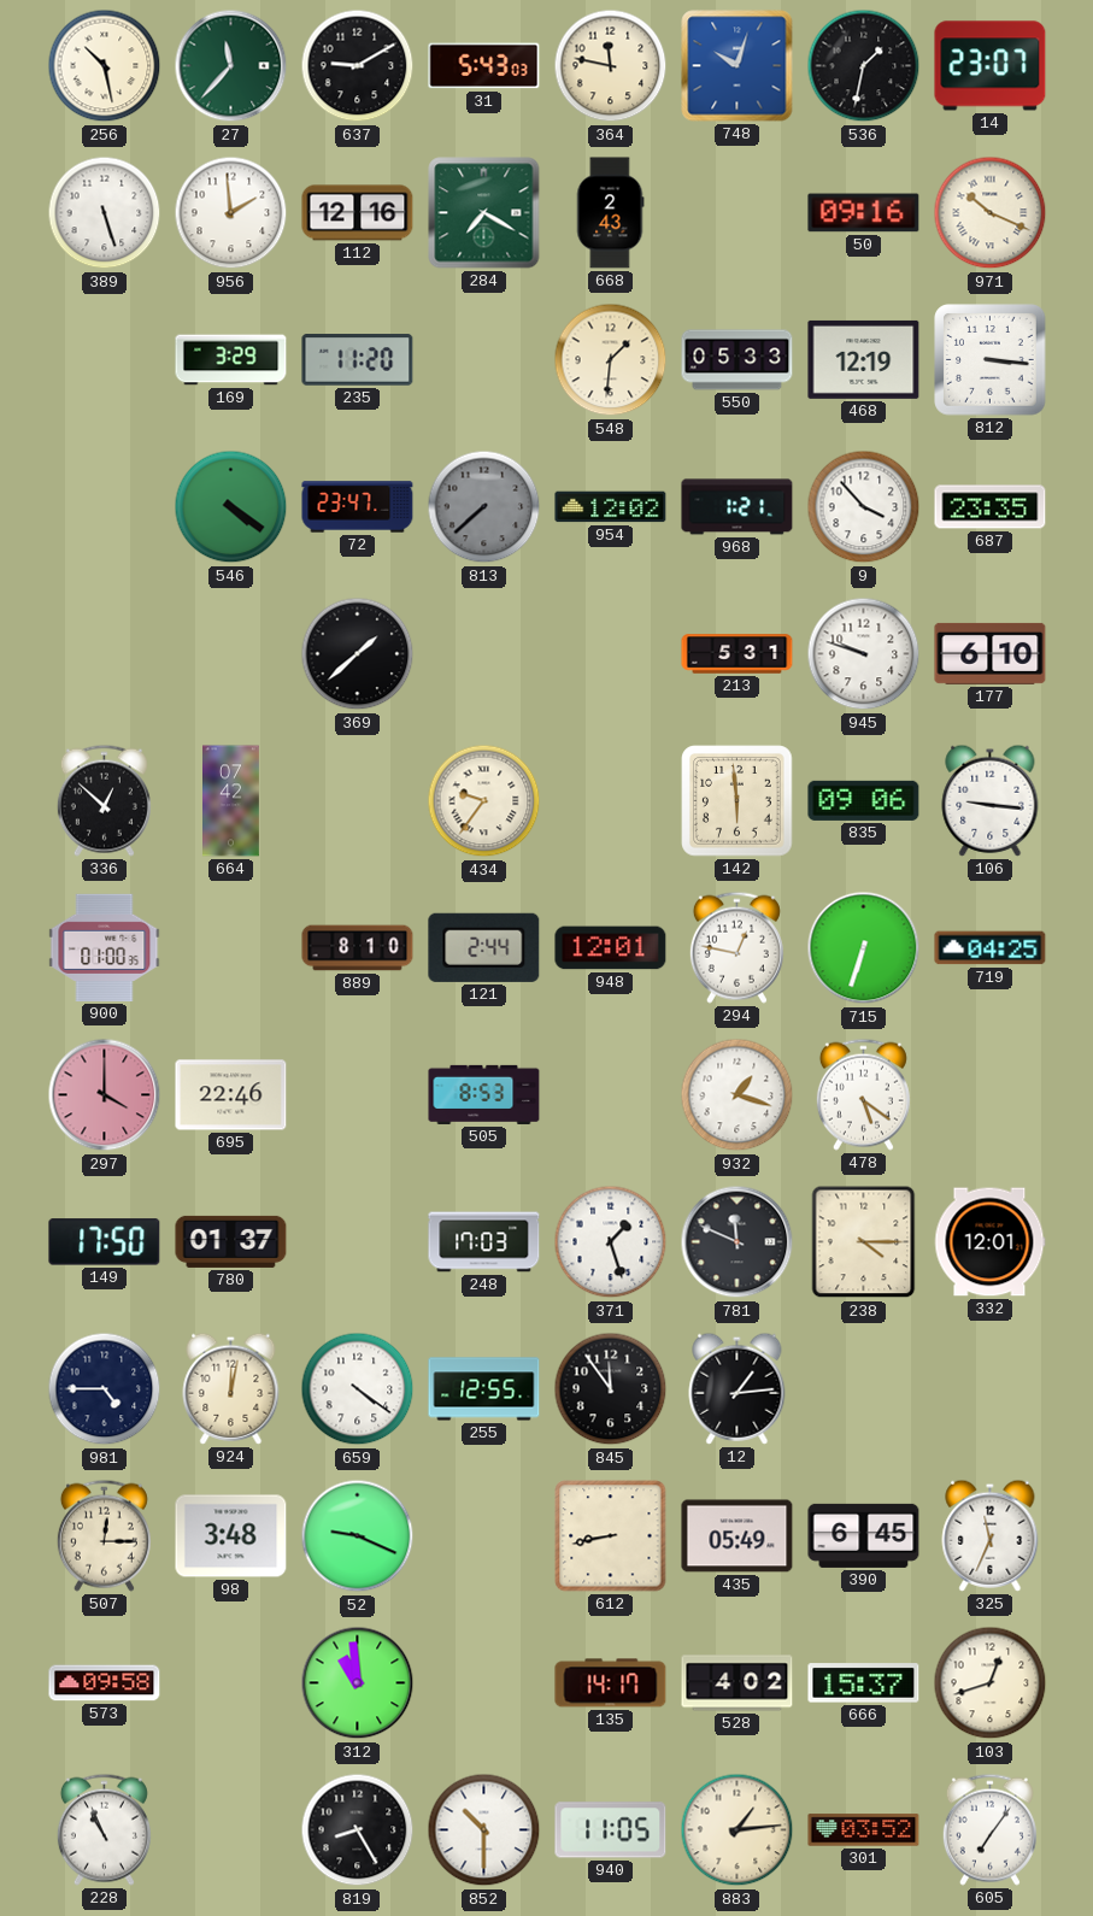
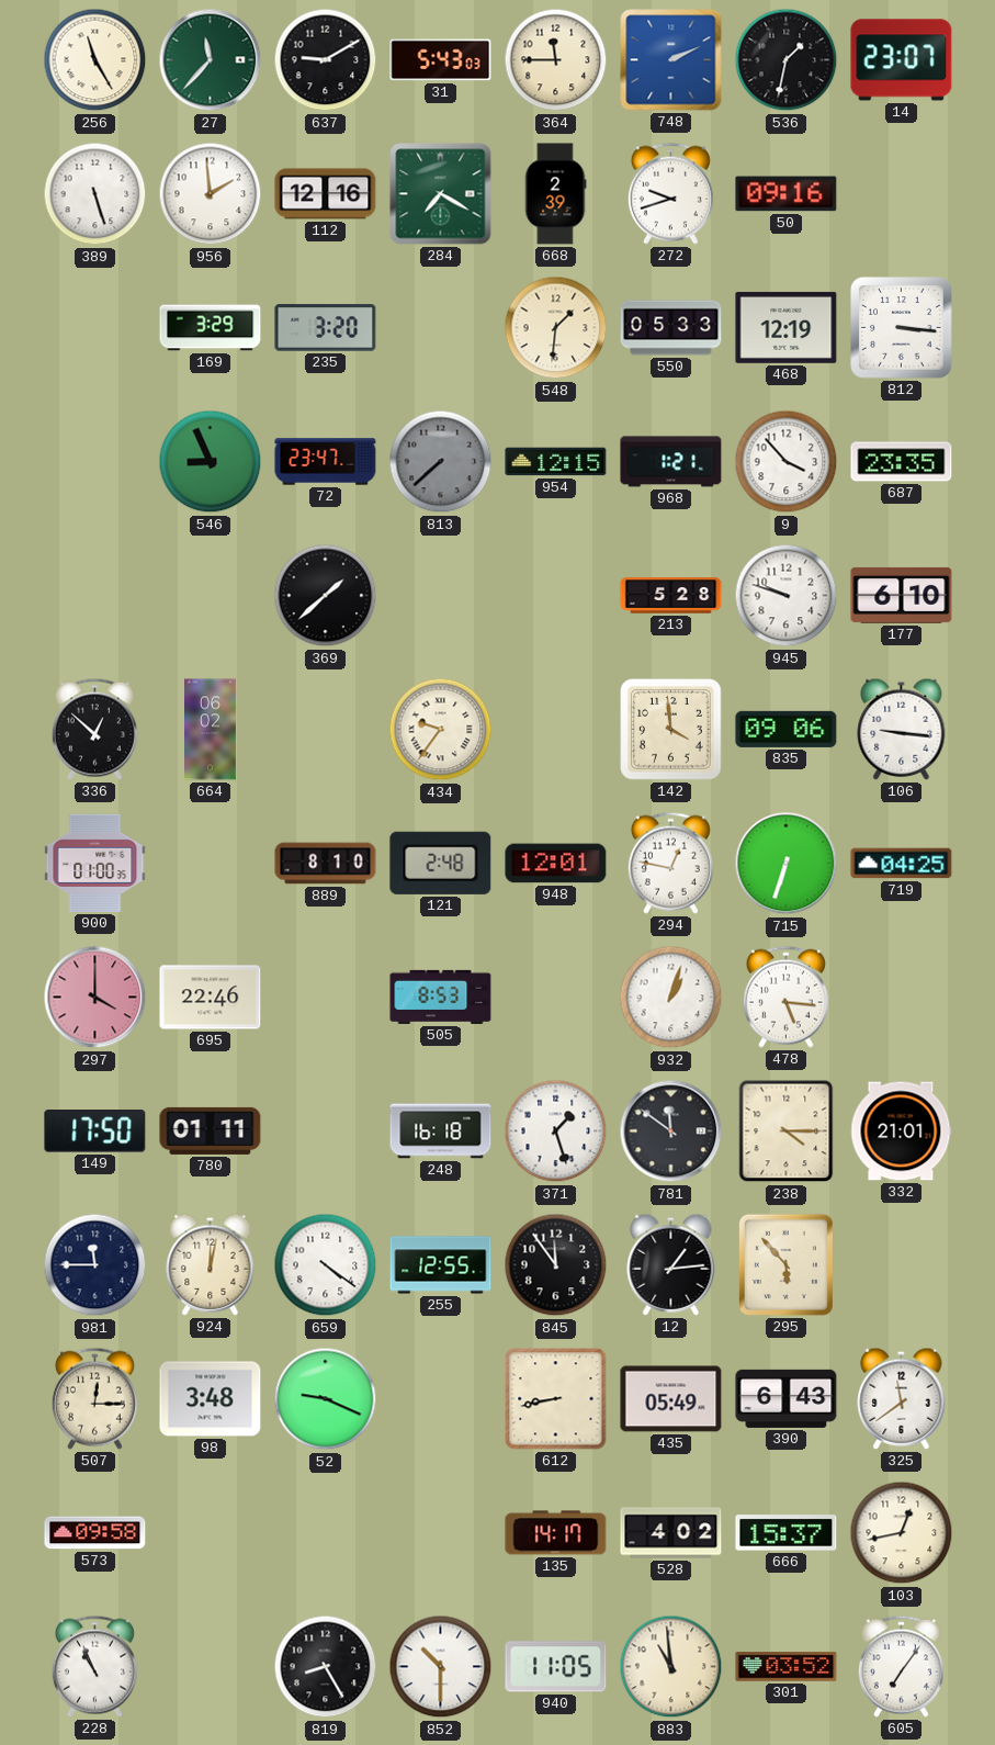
256: 10:28 -> 11:25 (95, 60)
364: 11:47 -> 11:45 (556, 60)
748: 10:03 -> 2:11 (671, 60)
668: 2:43 -> 2:39 (555, 194)
272: none -> 9:42 (670, 193)
971: 10:19 -> none (991, 213)
235: 11:20 -> 3:20 (326, 328)
546: 4:21 -> 8:56 (211, 462)
954: 12:02 -> 12:15 (556, 462)
213: 5:31 -> 5:28 (671, 596)
664: 07:42 -> 06:02 (211, 730)
142: 5:59 -> 3:59 (671, 730)
121: 2:44 -> 2:48 (441, 863)
932: 1:18 -> 1:03 (671, 998)
478: 5:21 -> 5:16 (785, 997)
780: 01:37 -> 01:11 (211, 1130)
248: 17:03 -> 16:18 (441, 1132)
781: 11:49 -> 11:51 (671, 1132)
332: 12:01 -> 21:01 (901, 1132)
981: 4:45 -> 11:45 (95, 1265)
295: none -> 5:53 (785, 1264)
390: 6:45 -> 6:43 (787, 1398)
325: 11:34 -> 11:39 (902, 1398)
312: 10:59 -> none (358, 1683)
103: 12:42 -> 12:43 (902, 1533)
883: 1:14 -> 10:59 (671, 1667)
